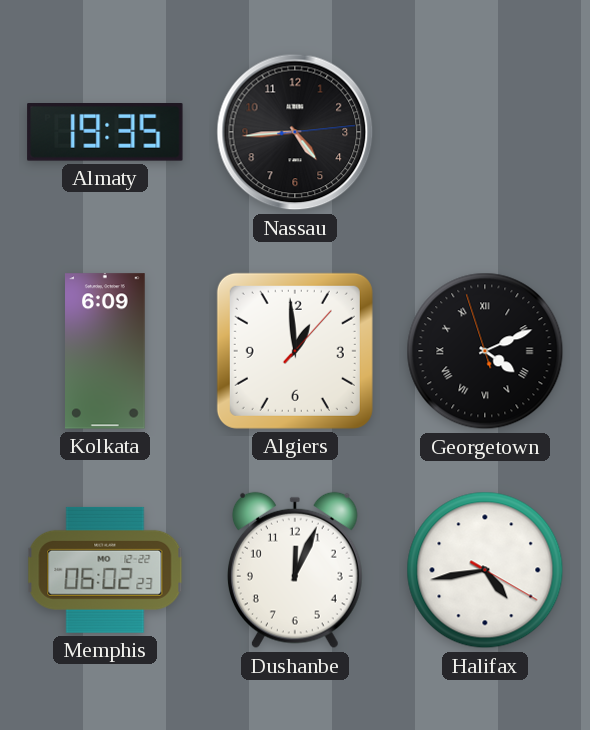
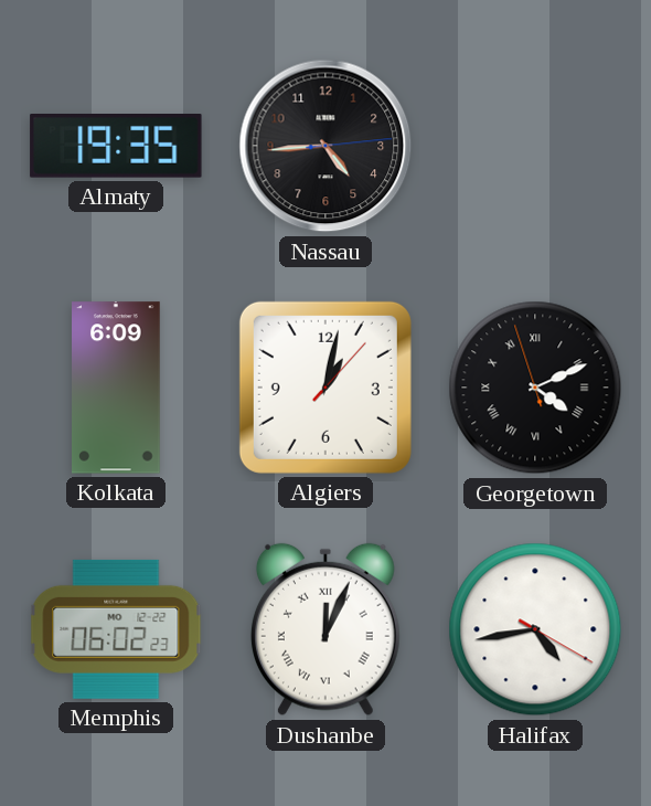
Algiers: 12:59 -> 1:02 (325, 388)
Dushanbe numerals: Arabic -> Roman (325, 629)
